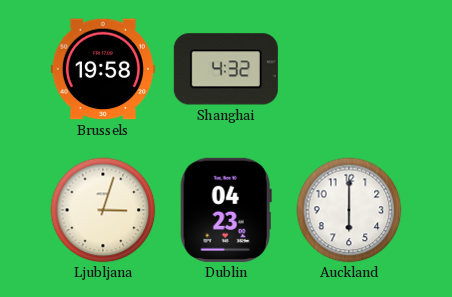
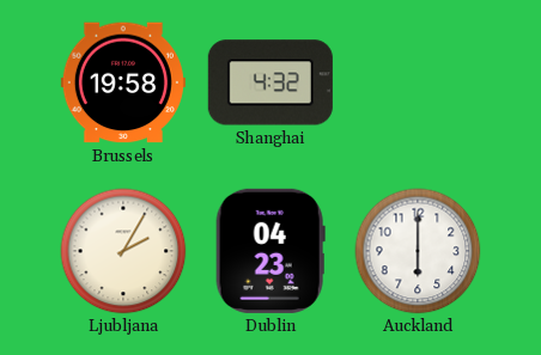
Ljubljana: 3:03 -> 2:05 (123, 251)
